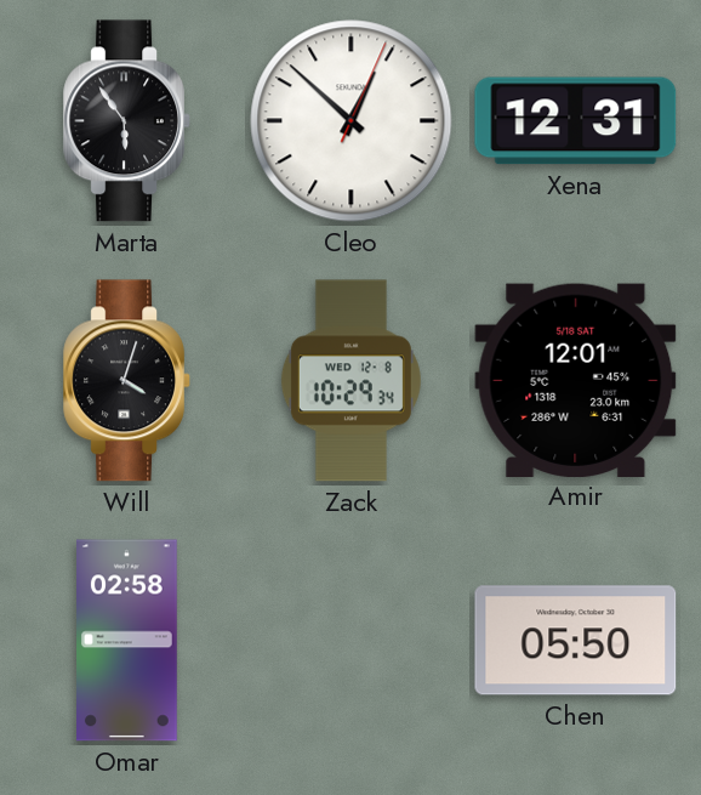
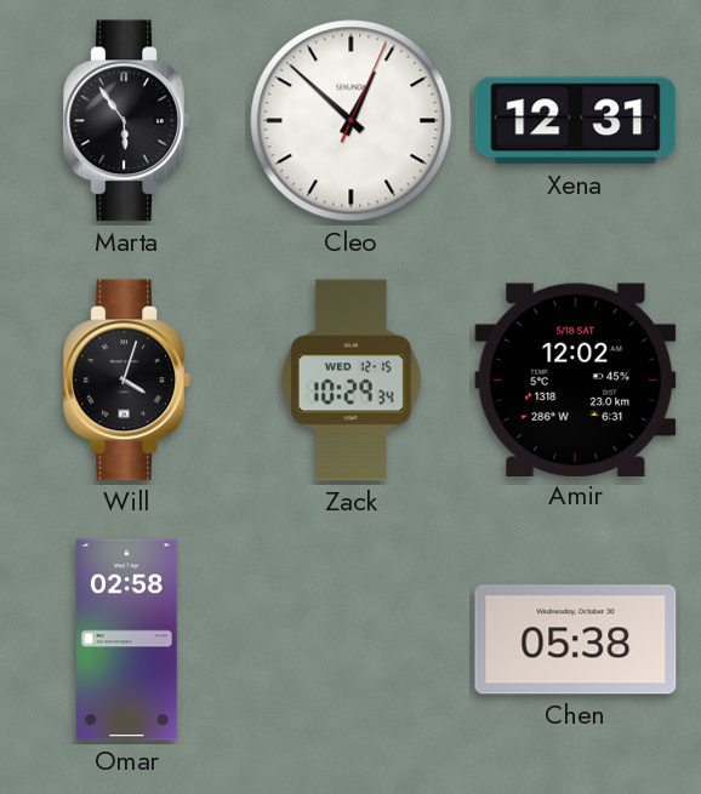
Zack date: WED 12-8 -> WED 12-15 (350, 381)
Amir: 12:01 -> 12:02 (576, 379)
Chen: 05:50 -> 05:38 (576, 640)
